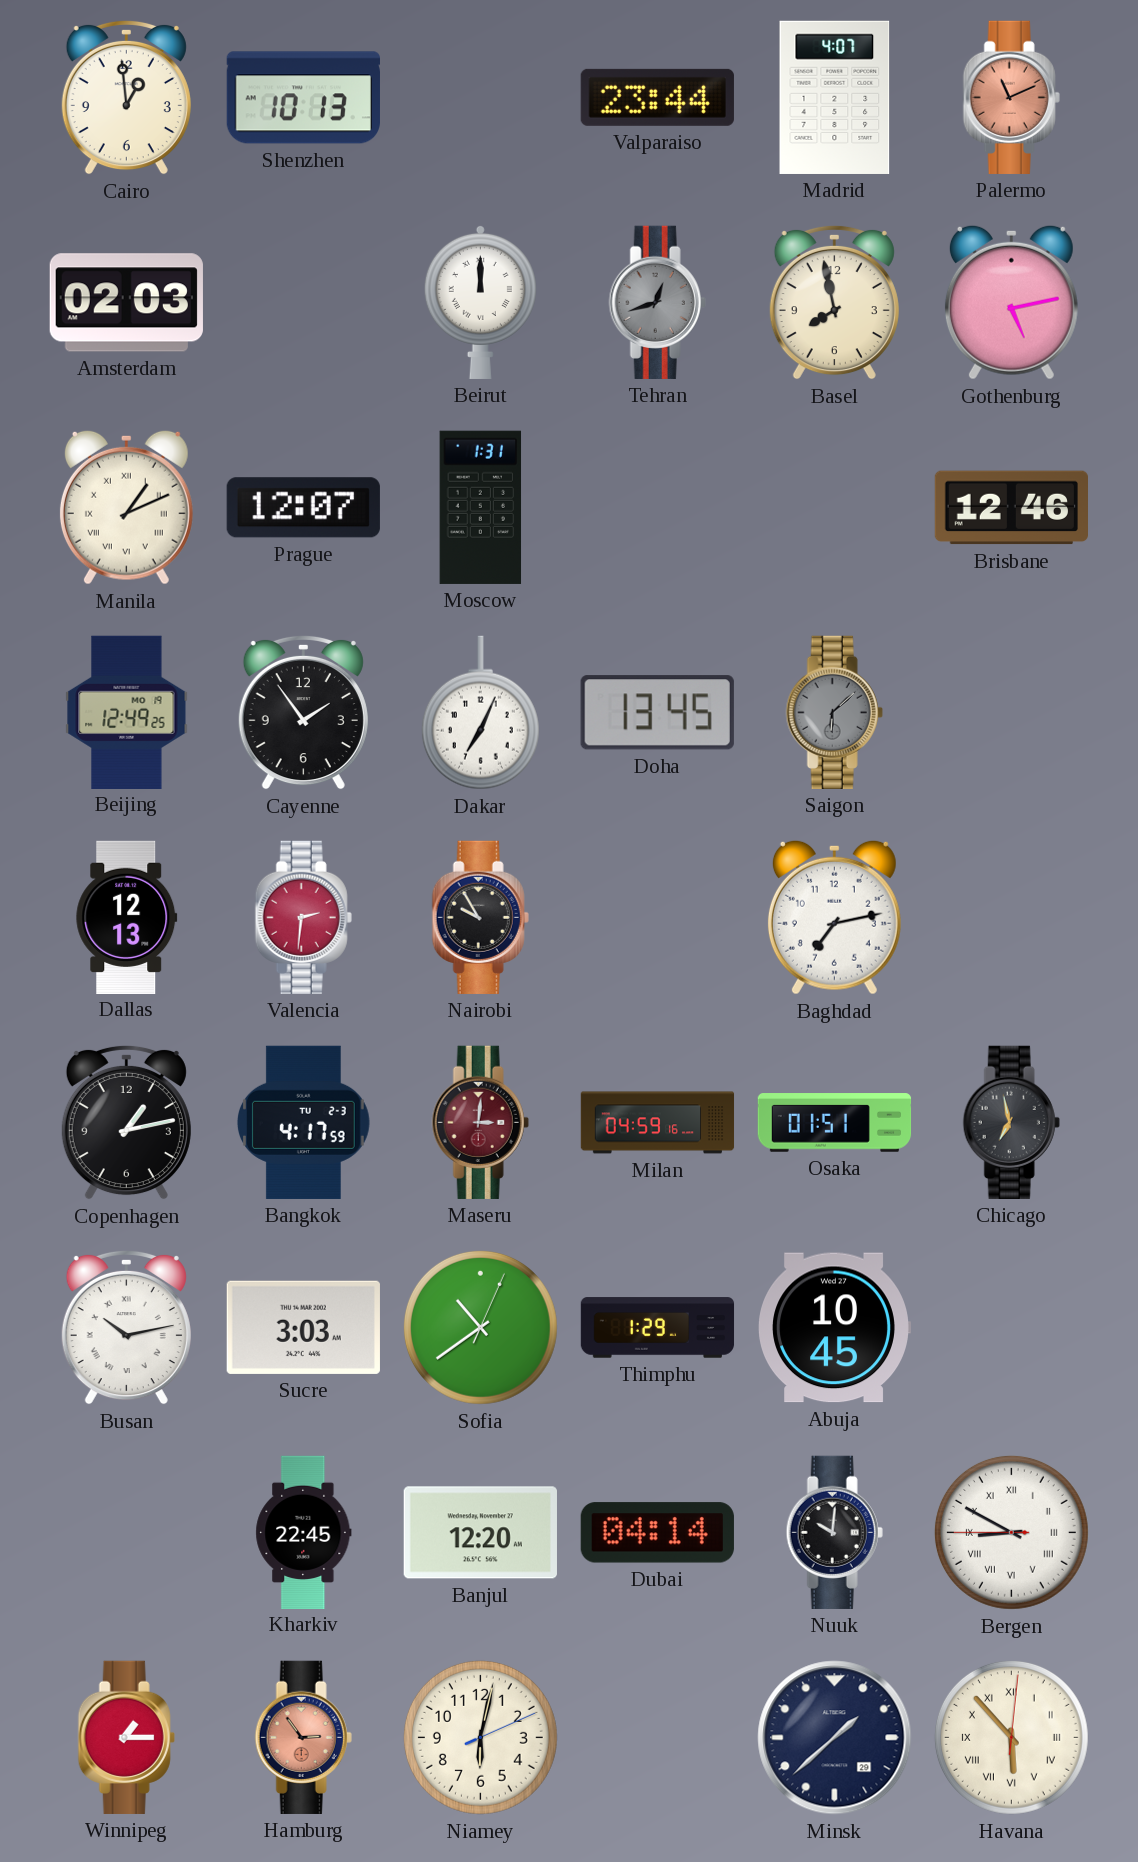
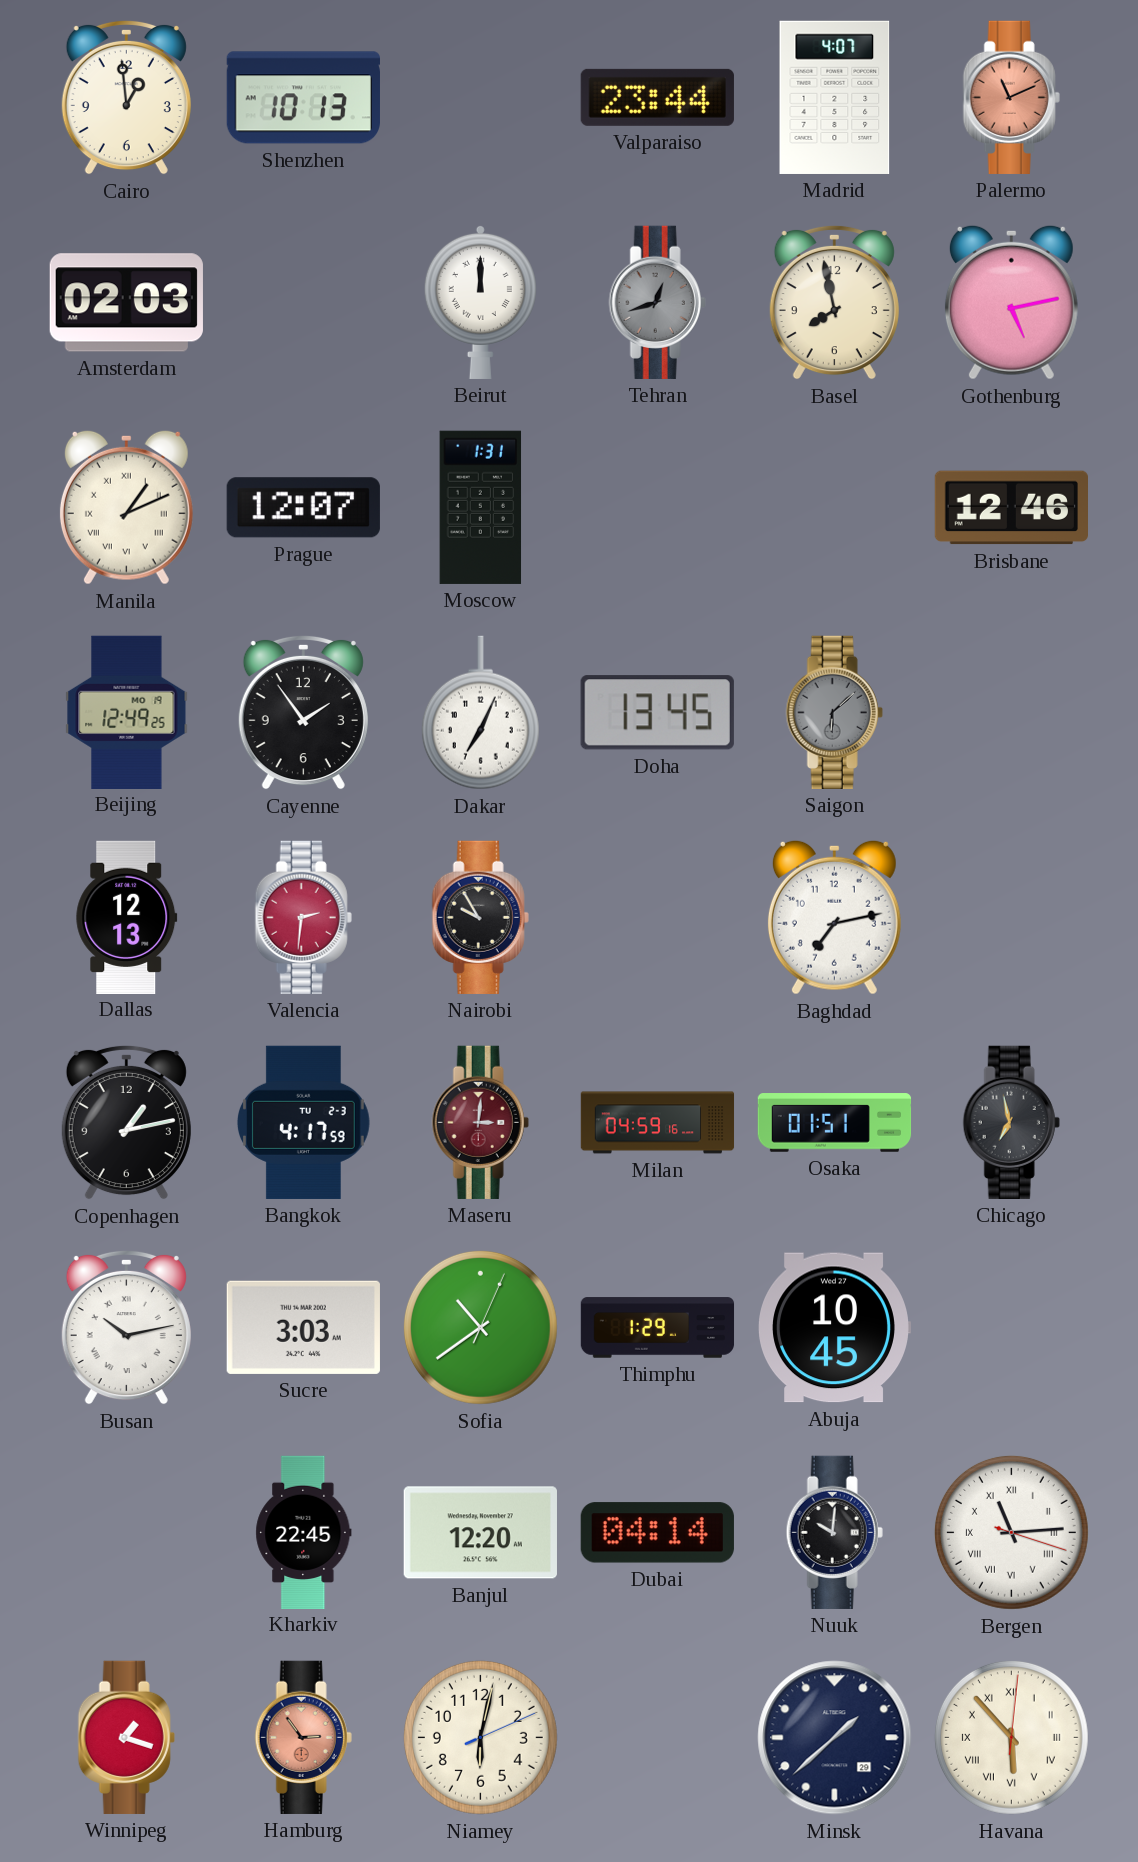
Bergen: 8:49 -> 11:14 (1011, 1532)
Winnipeg: 1:15 -> 1:18 (126, 1737)
